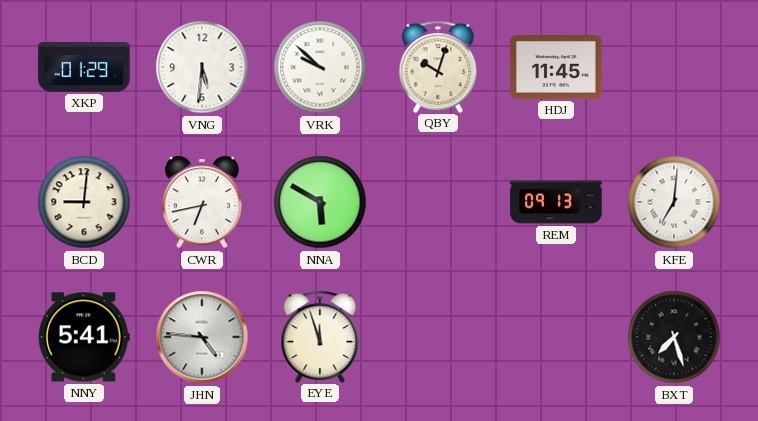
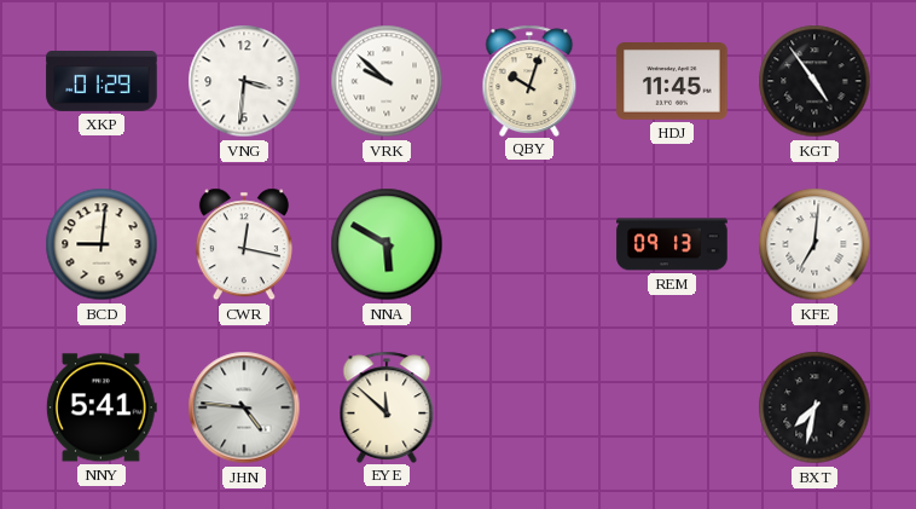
VNG: 5:31 -> 3:31 (244, 81)
KGT: none -> 4:54 (814, 81)
CWR: 6:43 -> 12:17 (244, 244)
EYE: 11:57 -> 11:52 (387, 406)
BXT: 7:27 -> 7:32 (814, 407)
